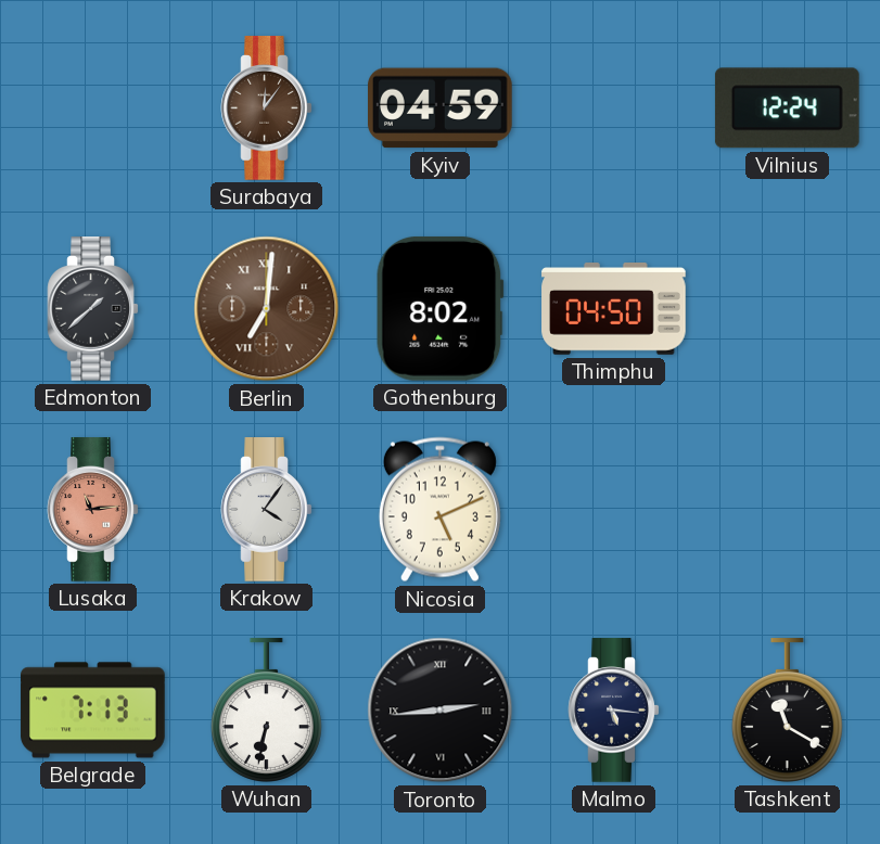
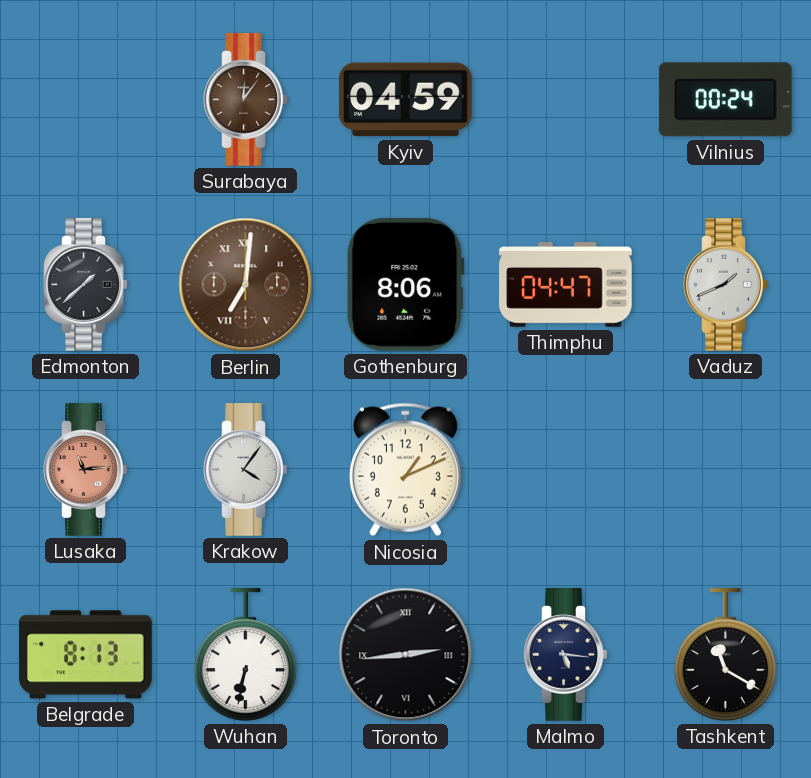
Vilnius: 12:24 -> 00:24 (725, 100)
Gothenburg: 8:02 -> 8:06 (405, 284)
Thimphu: 04:50 -> 04:47 (566, 285)
Vaduz: none -> 1:41 (726, 285)
Nicosia: 5:11 -> 1:11 (405, 470)
Belgrade: 7:13 -> 8:13 (86, 655)
